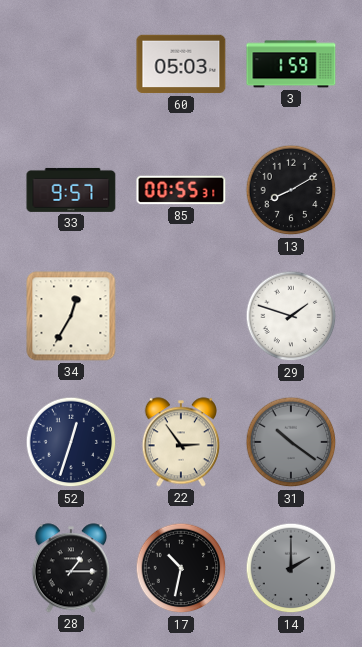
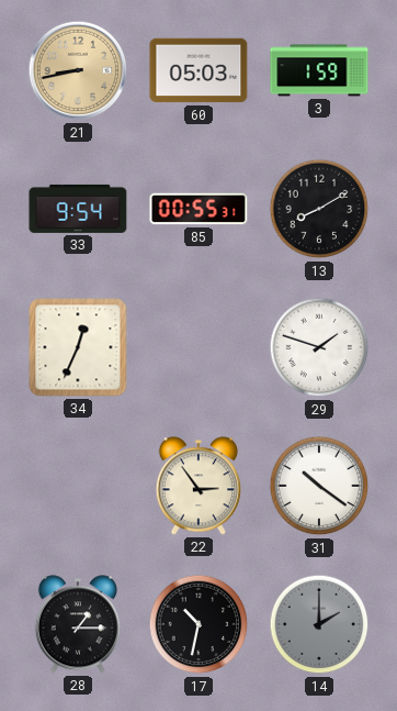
21: none -> 8:43 (78, 70)
33: 9:57 -> 9:54 (78, 209)
34: 12:35 -> 12:34 (78, 347)
52: 12:33 -> none (71, 442)
31 dial: grey -> white (319, 486)
